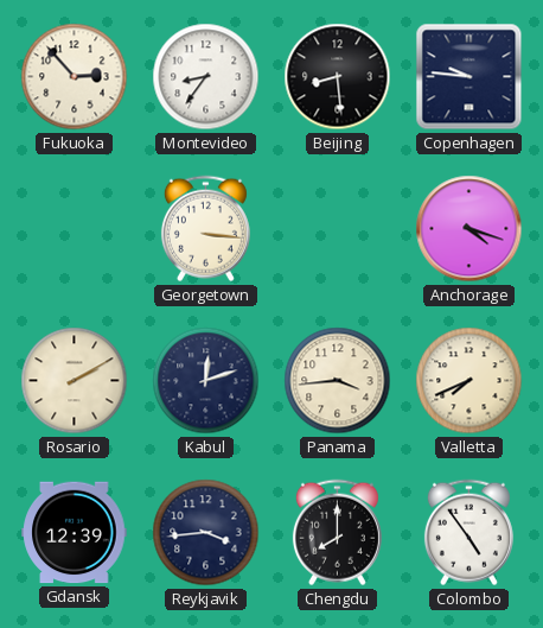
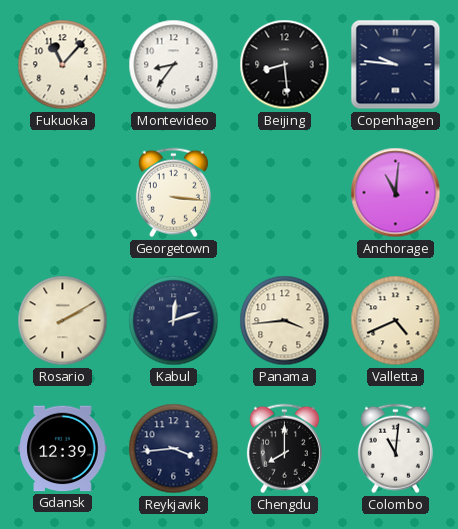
Fukuoka: 2:53 -> 11:07 (63, 65)
Anchorage: 4:18 -> 11:01 (396, 193)
Valletta: 7:41 -> 4:41 (396, 321)
Colombo: 4:54 -> 11:01 (395, 449)
